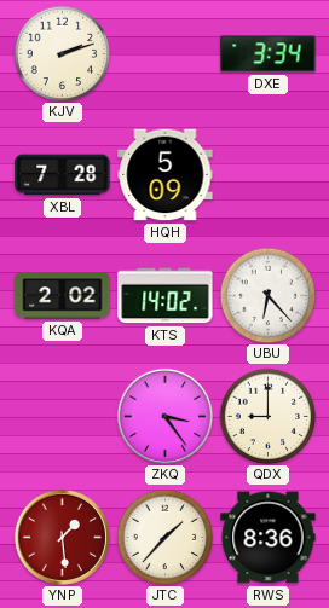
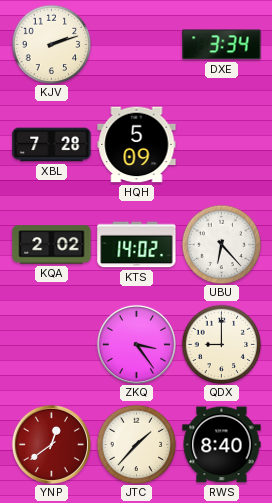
YNP: 1:29 -> 12:39 (51, 444)
RWS: 8:36 -> 8:40 (222, 445)
